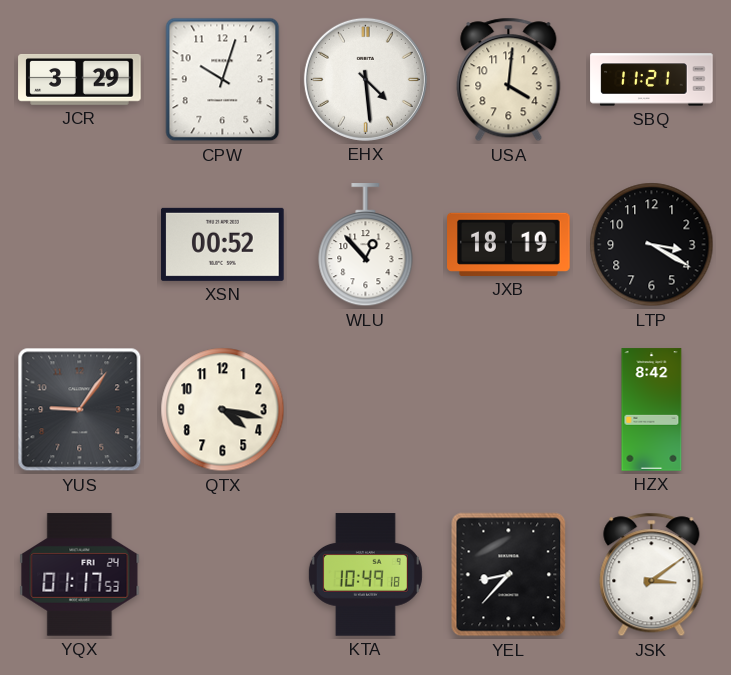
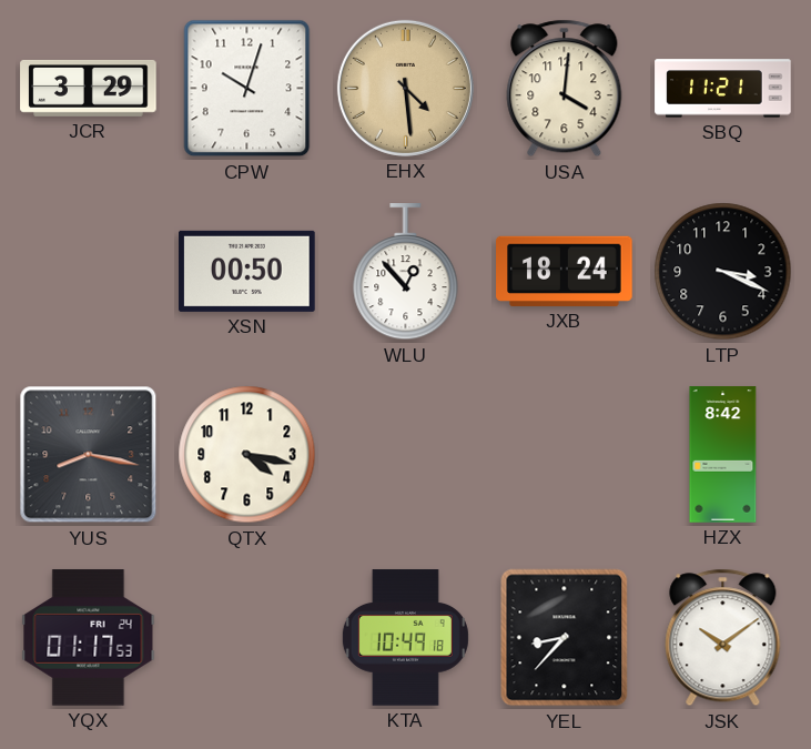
EHX dial: white -> champagne (405, 88)
XSN: 00:52 -> 00:50 (247, 271)
JXB: 18:19 -> 18:24 (565, 271)
LTP: 3:20 -> 3:19 (723, 272)
YUS: 9:06 -> 8:17 (89, 455)
JSK: 3:09 -> 10:09 (723, 638)
